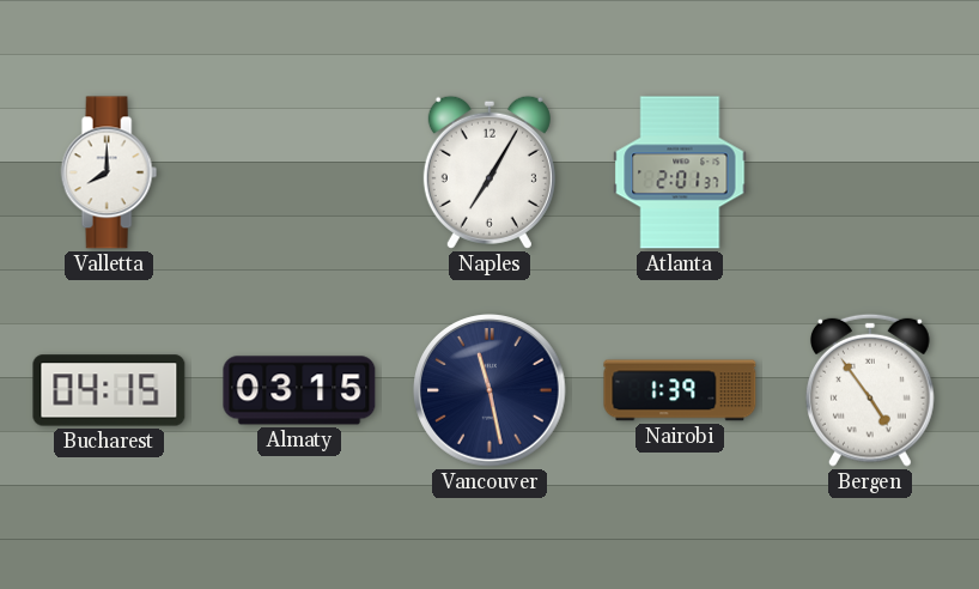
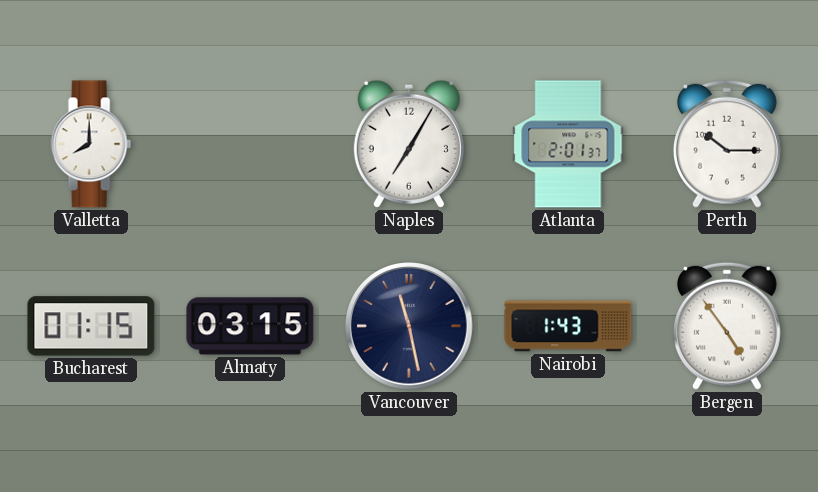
Perth: none -> 10:15 (727, 144)
Bucharest: 04:15 -> 01:15 (91, 326)
Nairobi: 1:39 -> 1:43 (568, 326)
